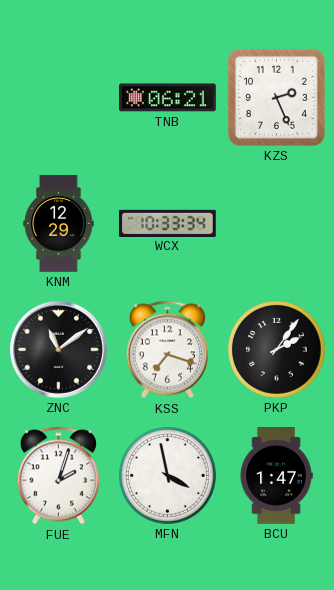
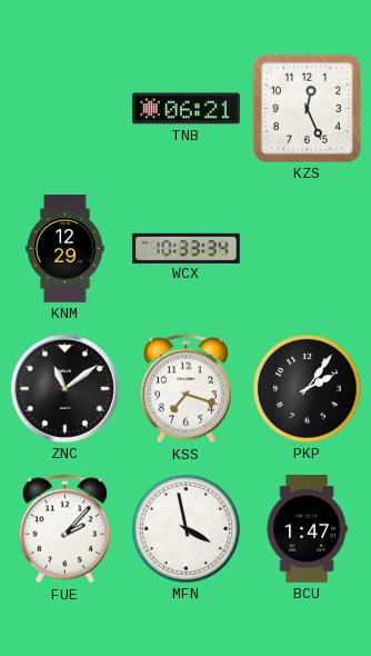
KZS: 2:26 -> 12:26 (307, 108)
FUE: 2:03 -> 2:07 (64, 529)
